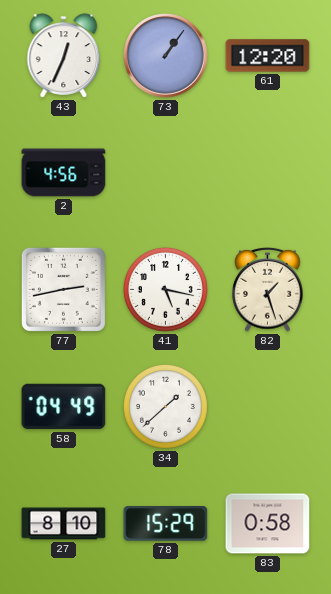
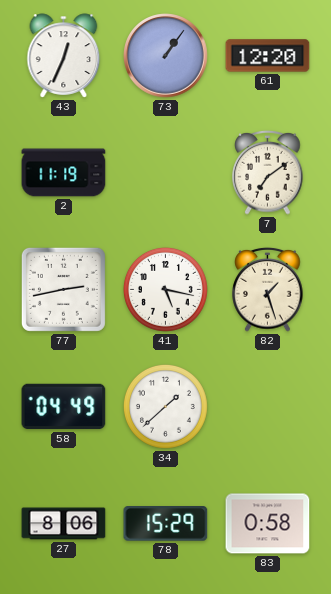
2: 4:56 -> 11:19 (64, 173)
7: none -> 7:09 (268, 173)
27: 8:10 -> 8:06 (64, 524)
